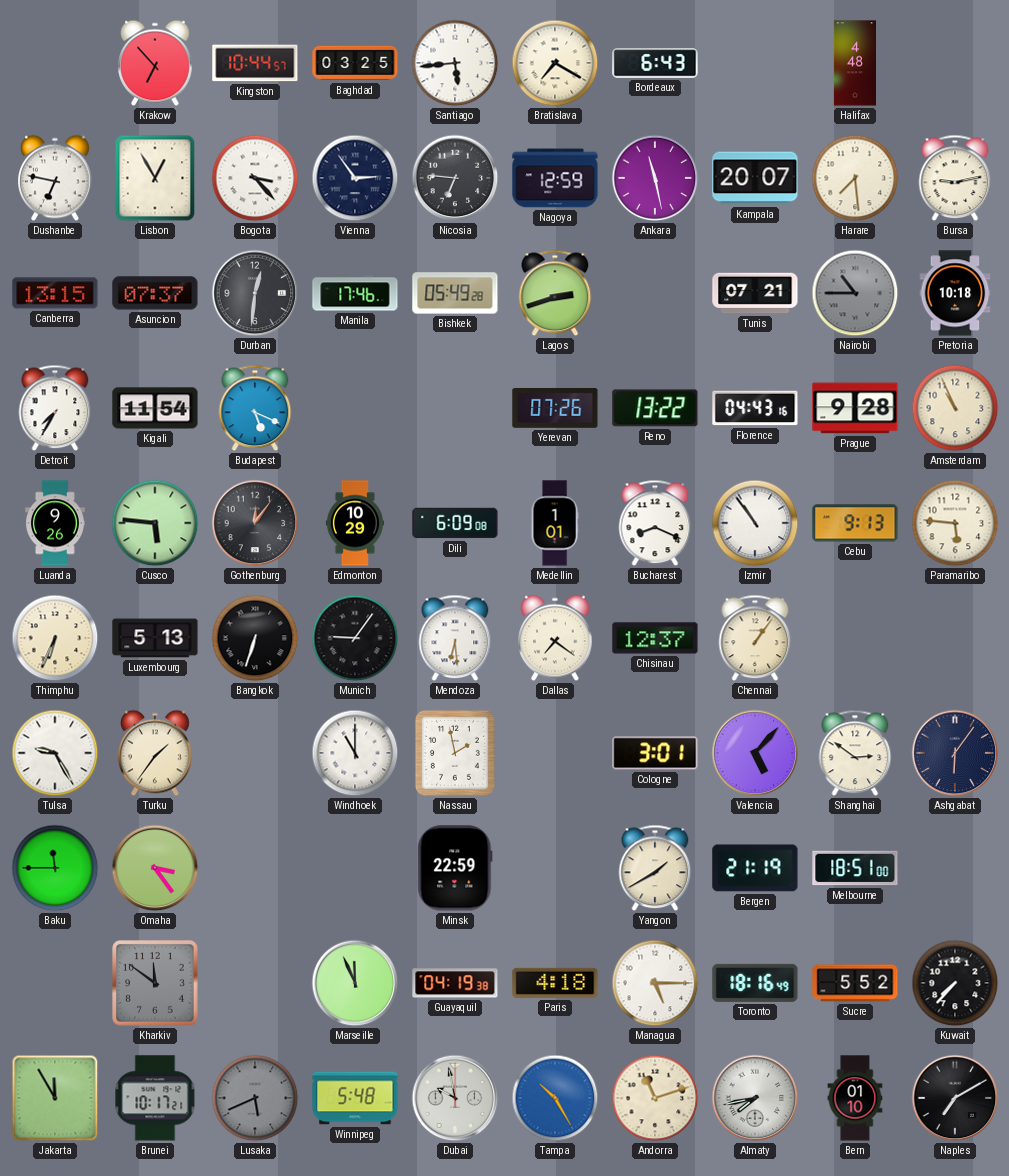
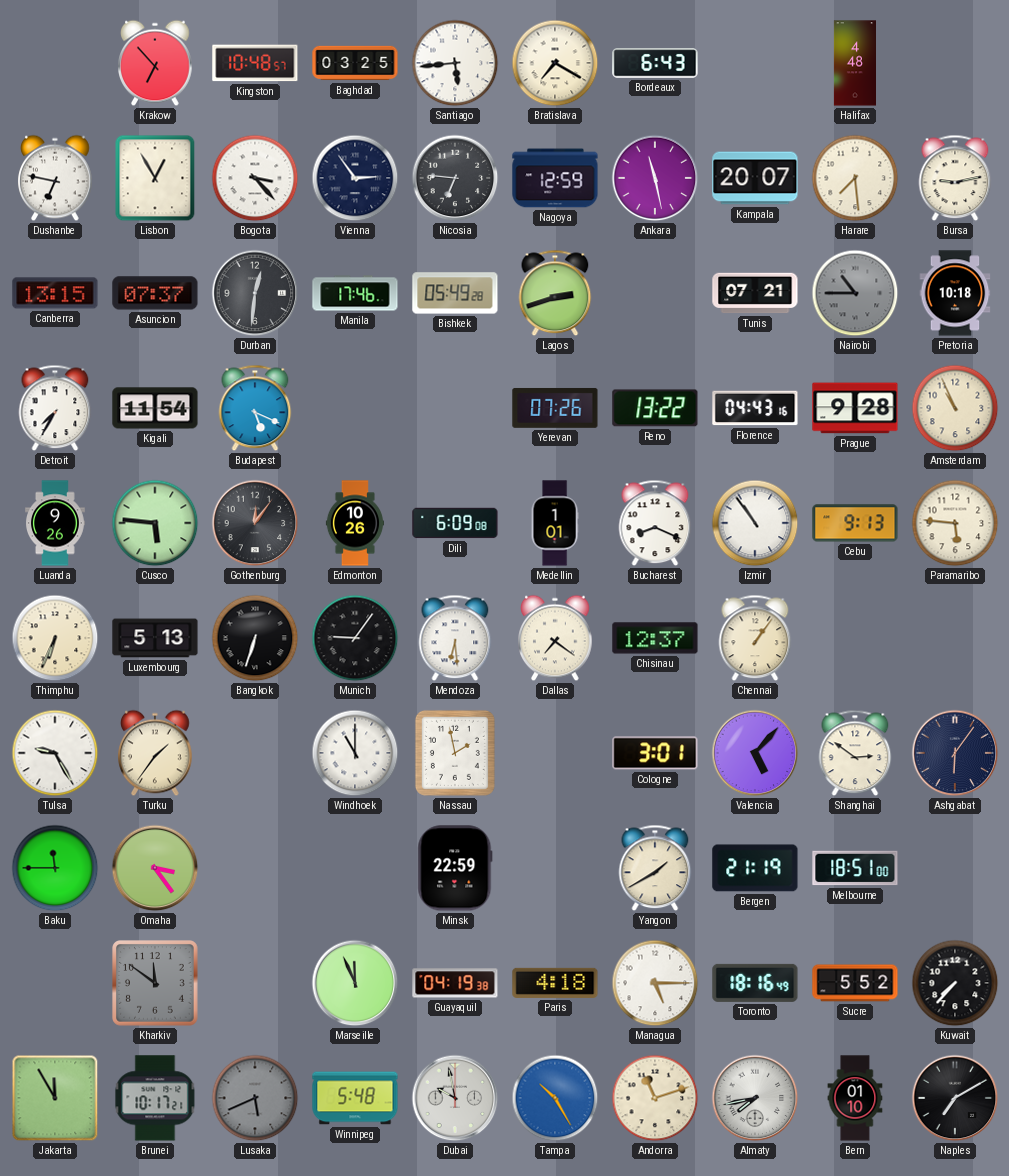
Kingston: 10:44 -> 10:48 (255, 63)
Edmonton: 10:29 -> 10:26 (354, 523)
